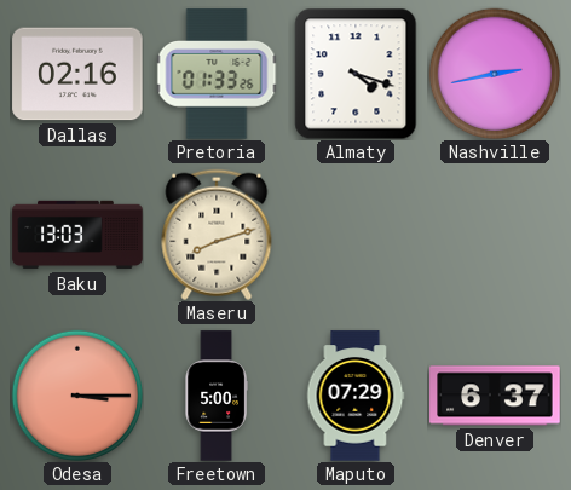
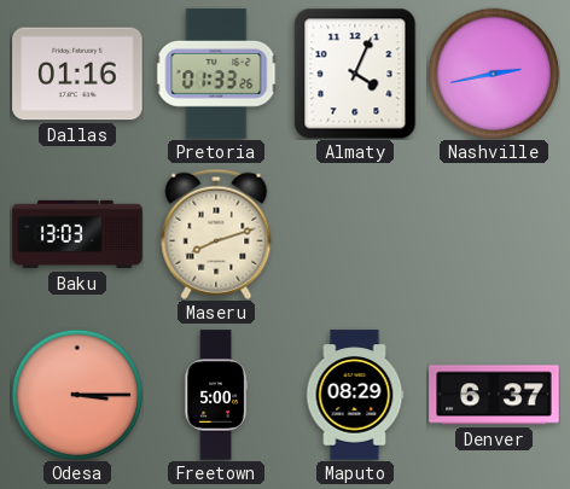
Dallas: 02:16 -> 01:16 (77, 74)
Almaty: 4:18 -> 4:04 (355, 74)
Maputo: 07:29 -> 08:29 (355, 395)
